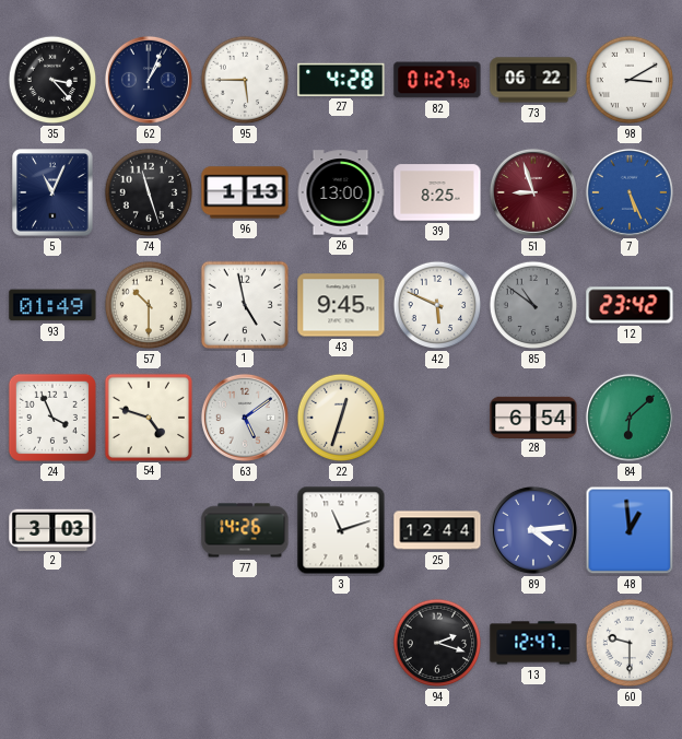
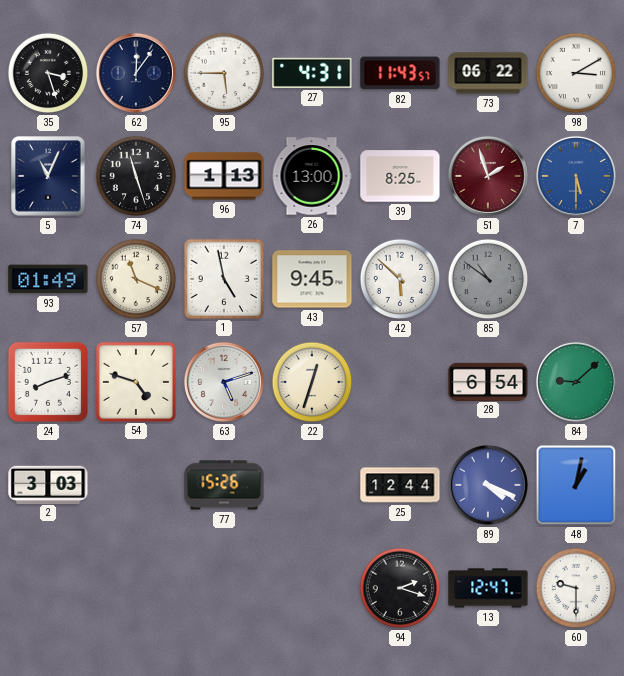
35: 3:23 -> 3:27 (48, 73)
62: 1:04 -> 12:06 (136, 73)
27: 4:28 -> 4:31 (312, 73)
82: 01:27 -> 11:43 (400, 73)
51: 8:57 -> 1:57 (488, 176)
7: 5:26 -> 5:30 (576, 176)
57: 10:30 -> 11:19 (136, 279)
42: 5:49 -> 5:52 (400, 279)
12: 23:42 -> none (630, 305)
24: 3:56 -> 8:12 (48, 382)
63: 5:09 -> 5:12 (224, 382)
84: 6:08 -> 9:08 (576, 382)
77: 14:26 -> 15:26 (224, 485)
3: 11:12 -> none (341, 530)
89: 4:14 -> 4:19 (488, 485)
48: 12:59 -> 1:02 (576, 485)
